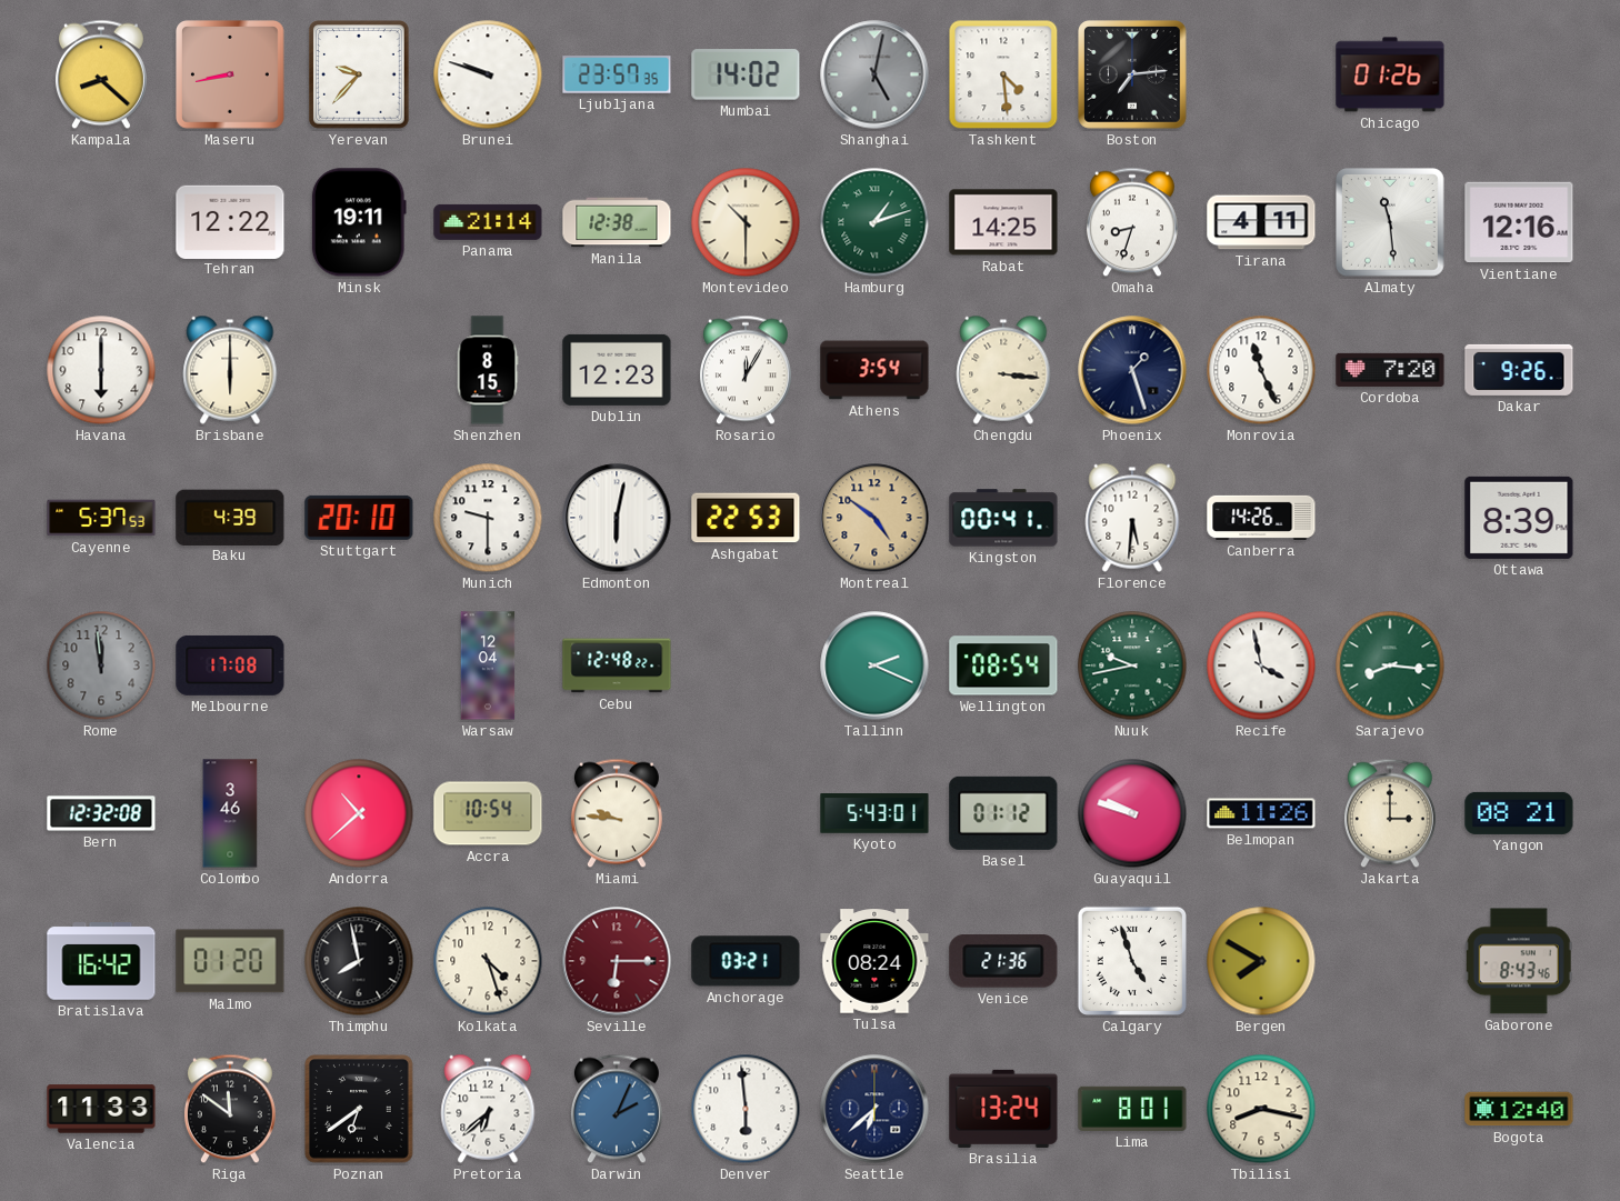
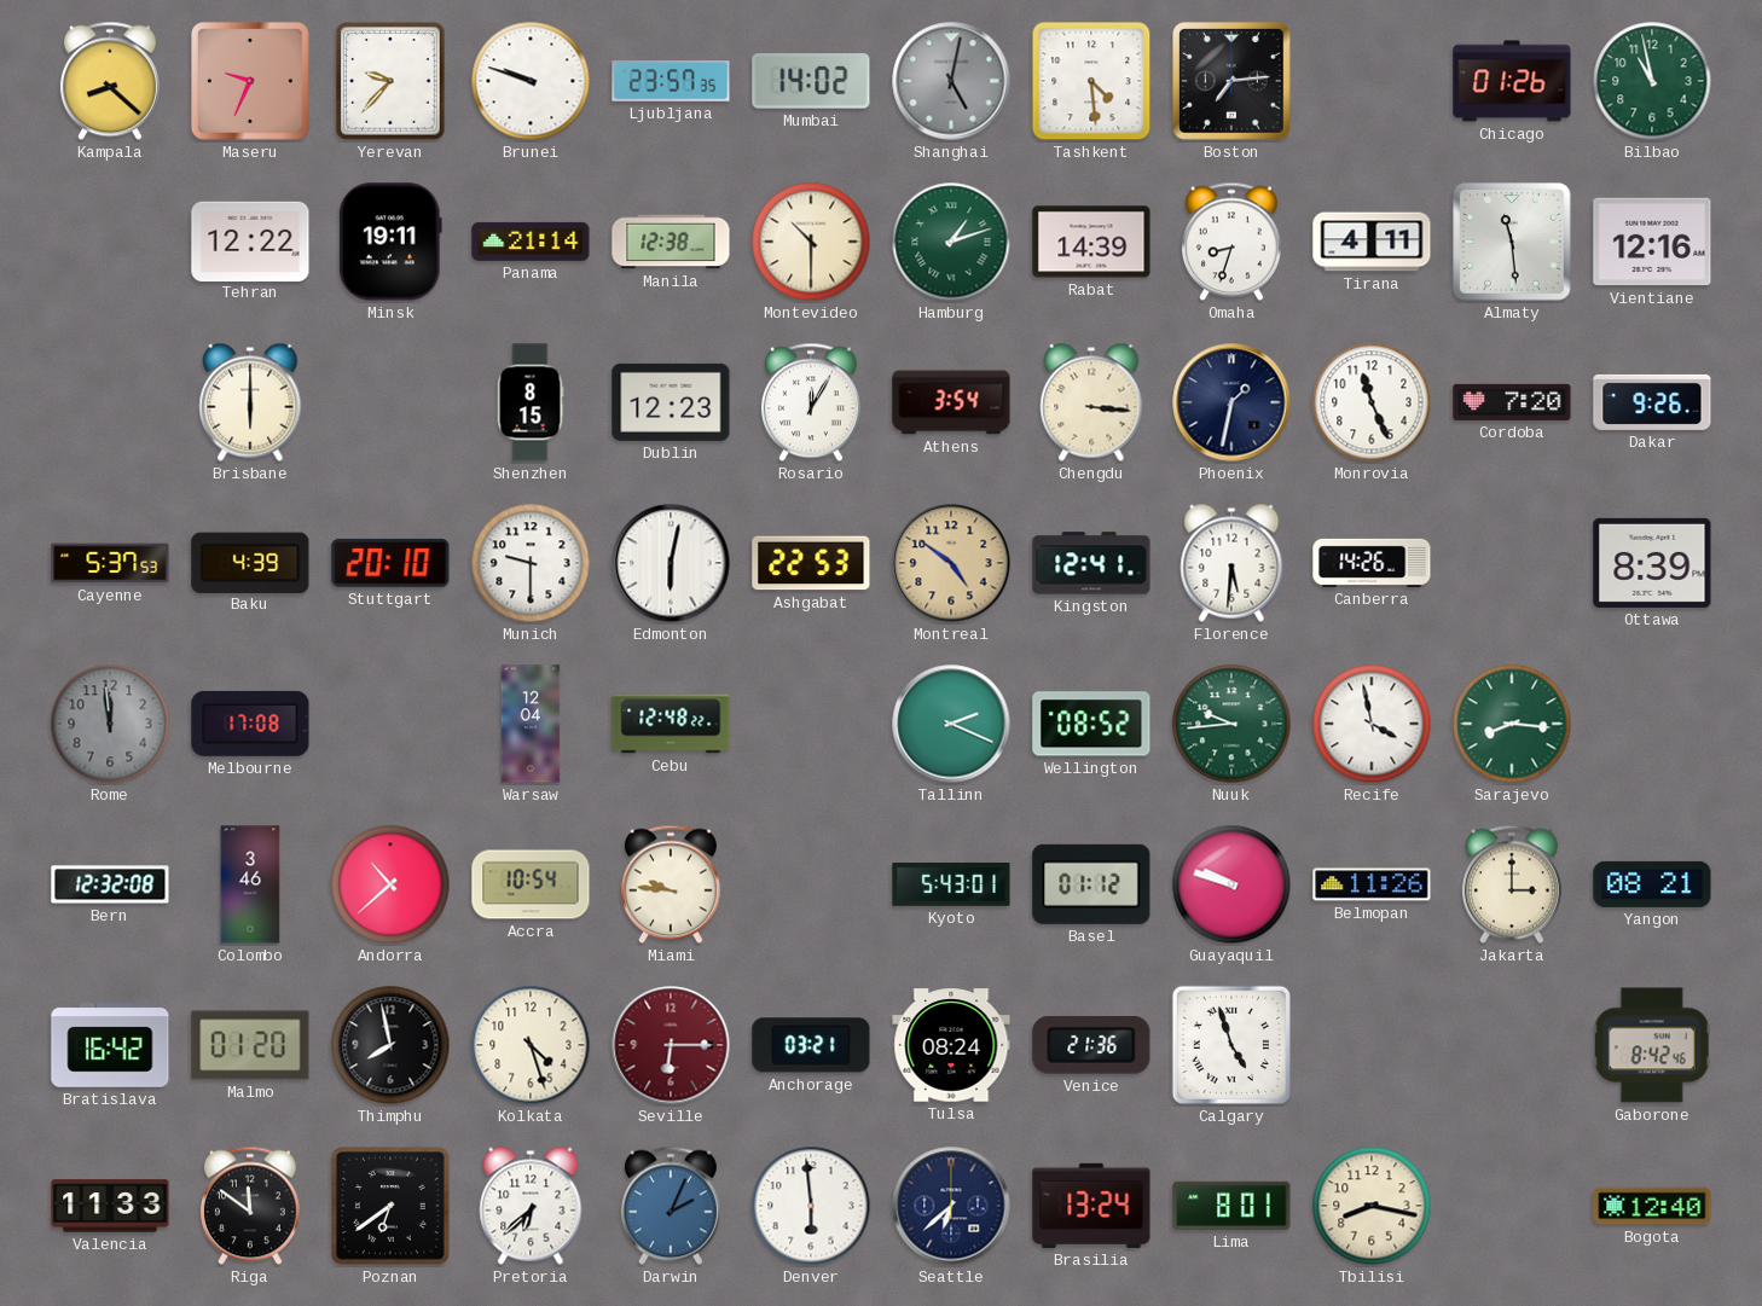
Maseru: 8:43 -> 9:34 (251, 82)
Bilbao: none -> 10:58 (1652, 81)
Rabat: 14:25 -> 14:39 (1091, 242)
Havana: 6:00 -> none (101, 370)
Phoenix: 1:27 -> 1:32 (1231, 402)
Kingston: 00:41 -> 12:41 (1091, 563)
Wellington: 08:54 -> 08:52 (1091, 724)
Nuuk: 9:43 -> 9:44 (1231, 724)
Bergen: 7:50 -> none (1261, 961)
Gaborone: 8:43 -> 8:42 (1652, 1045)
